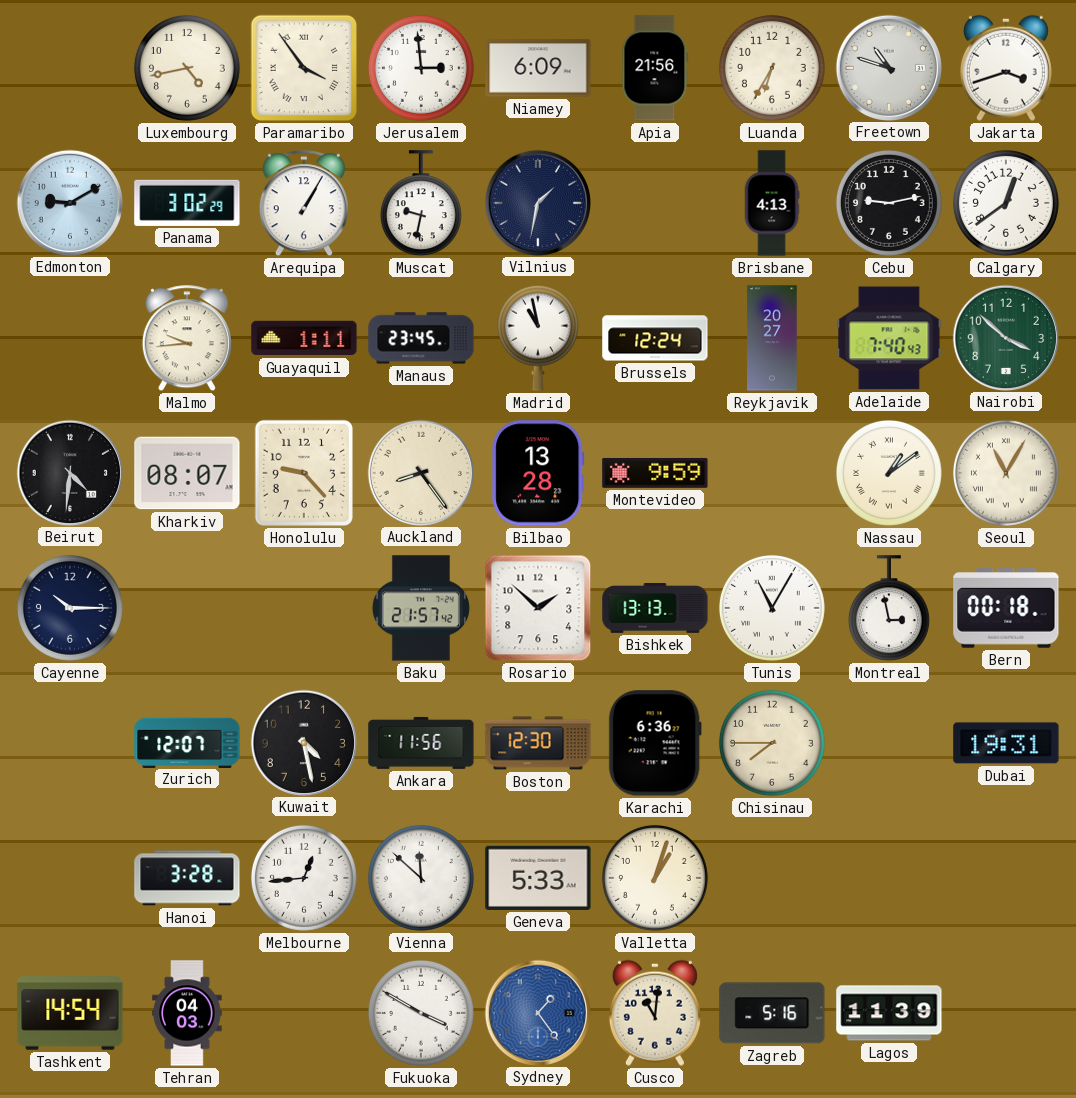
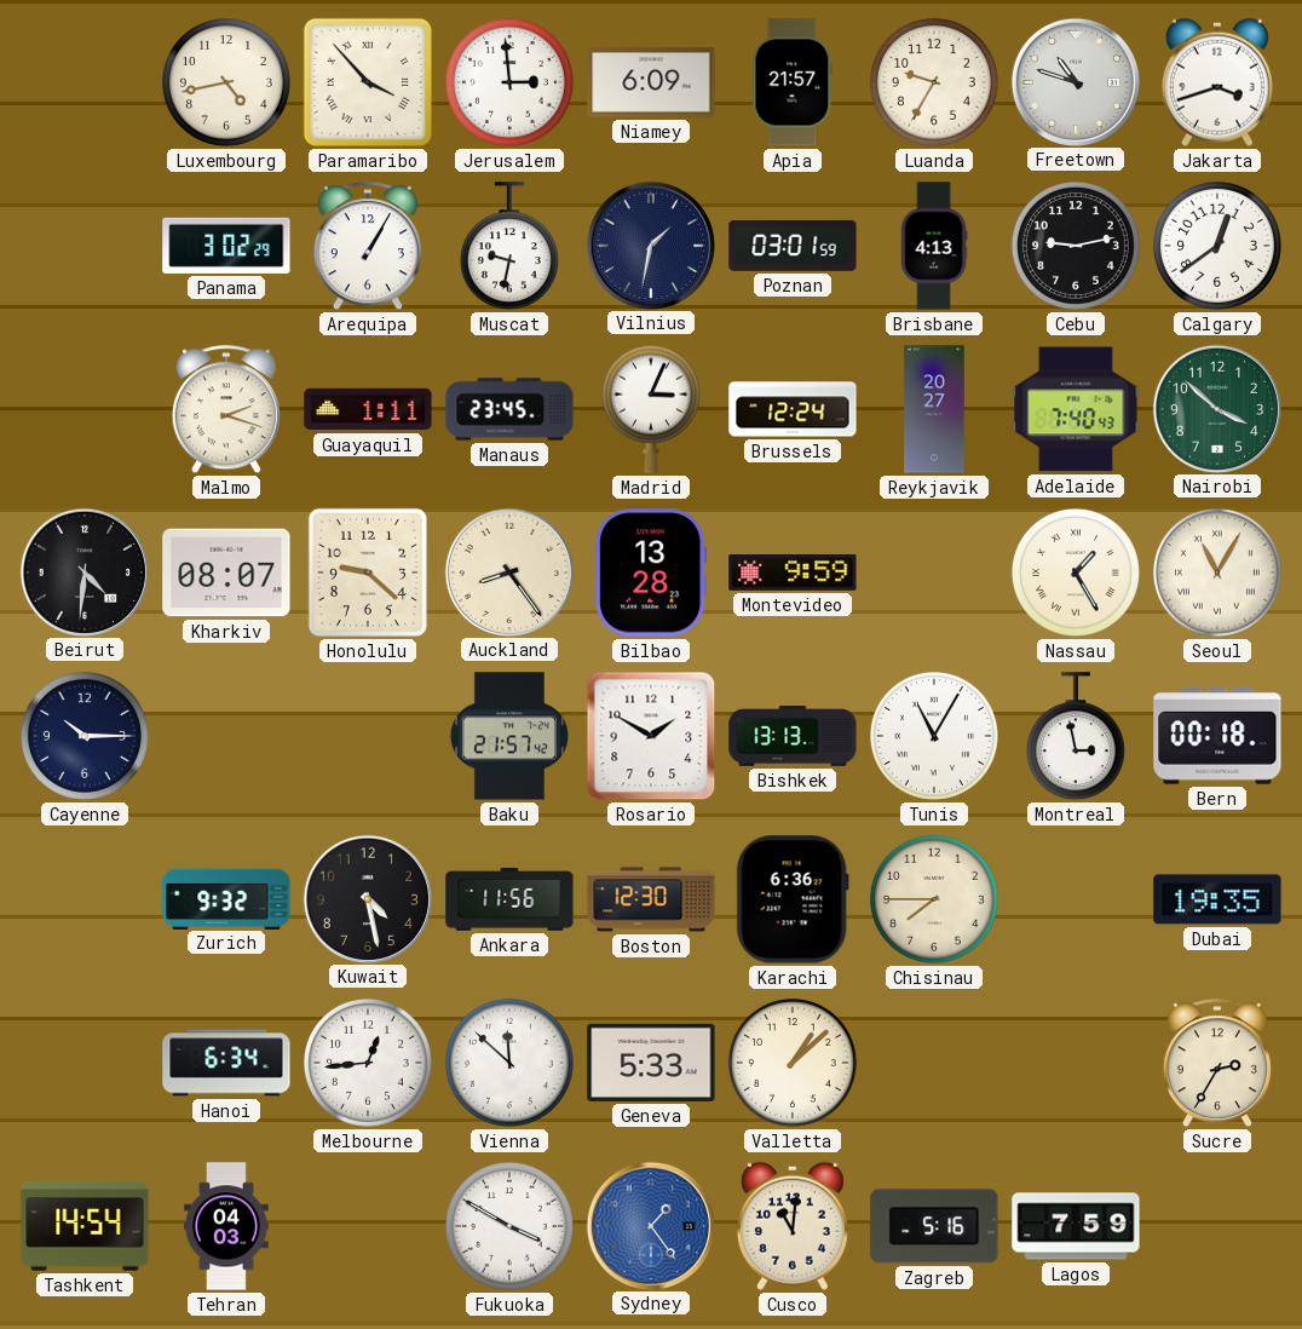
Paramaribo: 3:54 -> 3:53 (368, 82)
Apia: 21:56 -> 21:57 (793, 82)
Luanda: 6:35 -> 9:35 (934, 82)
Edmonton: 9:10 -> none (69, 202)
Poznan: none -> 03:01 (793, 246)
Malmo: 9:44 -> 2:18 (226, 410)
Madrid: 10:58 -> 3:04 (651, 409)
Honolulu: 9:23 -> 9:22 (368, 573)
Nassau: 1:09 -> 1:25 (1076, 573)
Rosario: 1:52 -> 1:50 (651, 736)
Zurich: 12:07 -> 9:32 (226, 898)
Dubai: 19:31 -> 19:35 (1217, 899)
Hanoi: 3:28 -> 6:34 (226, 1063)
Valletta: 1:03 -> 1:08 (793, 1063)
Sucre: none -> 2:35 (1217, 1064)
Lagos: 11:39 -> 7:59 (1076, 1226)
